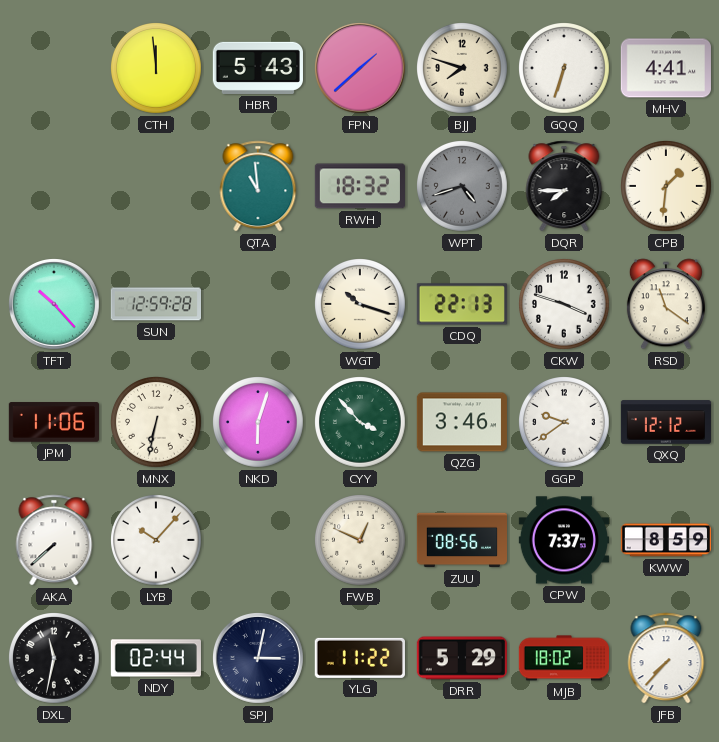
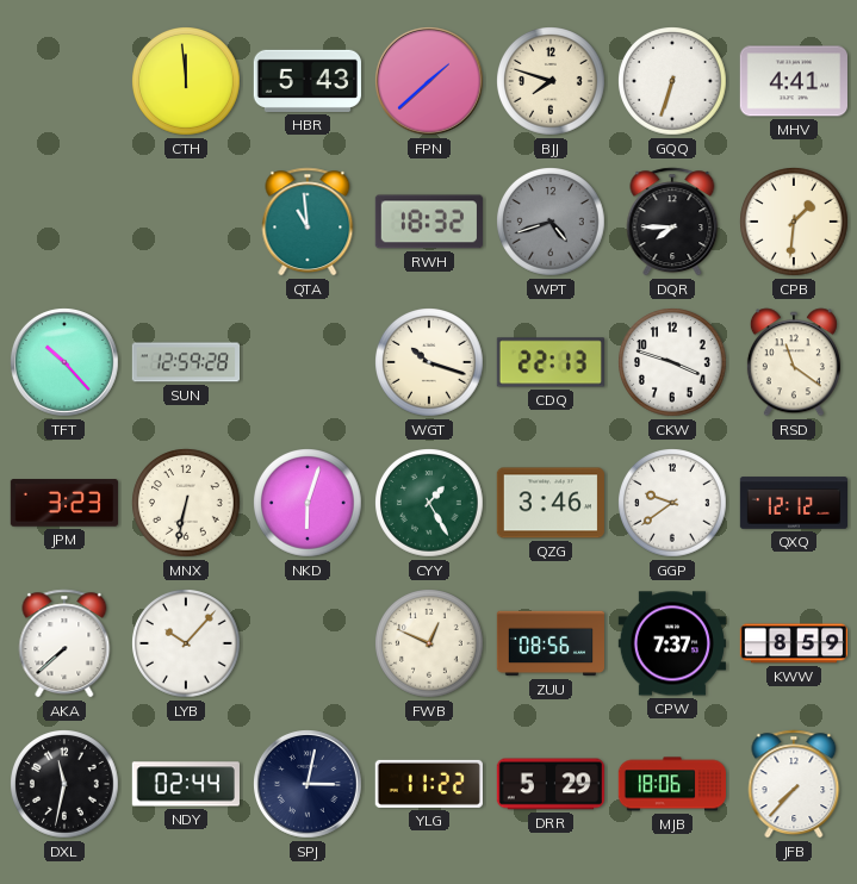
JPM: 11:06 -> 3:23 (63, 503)
CYY: 3:53 -> 1:25 (430, 504)
MJB: 18:02 -> 18:06 (671, 784)
